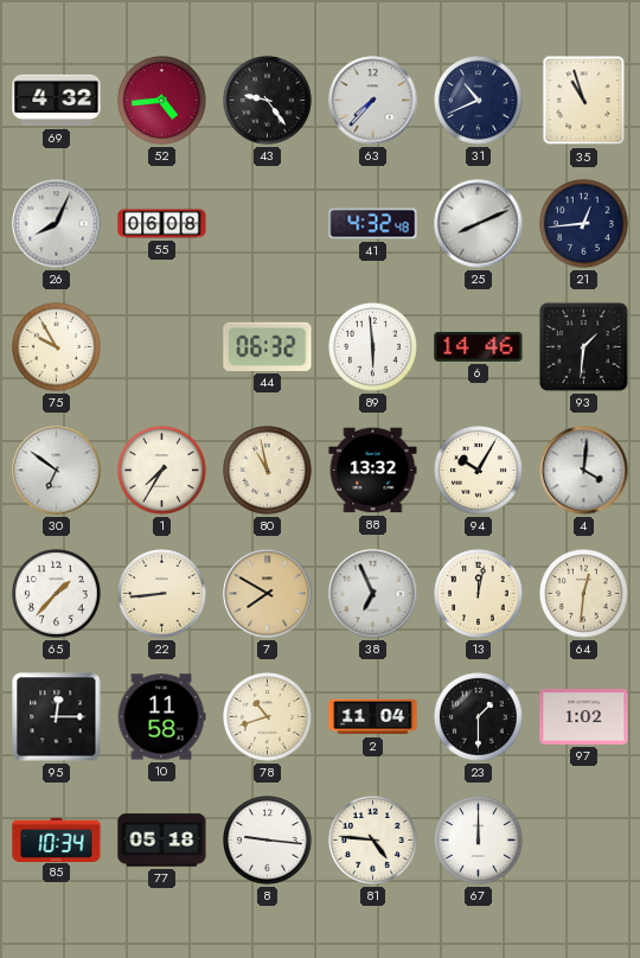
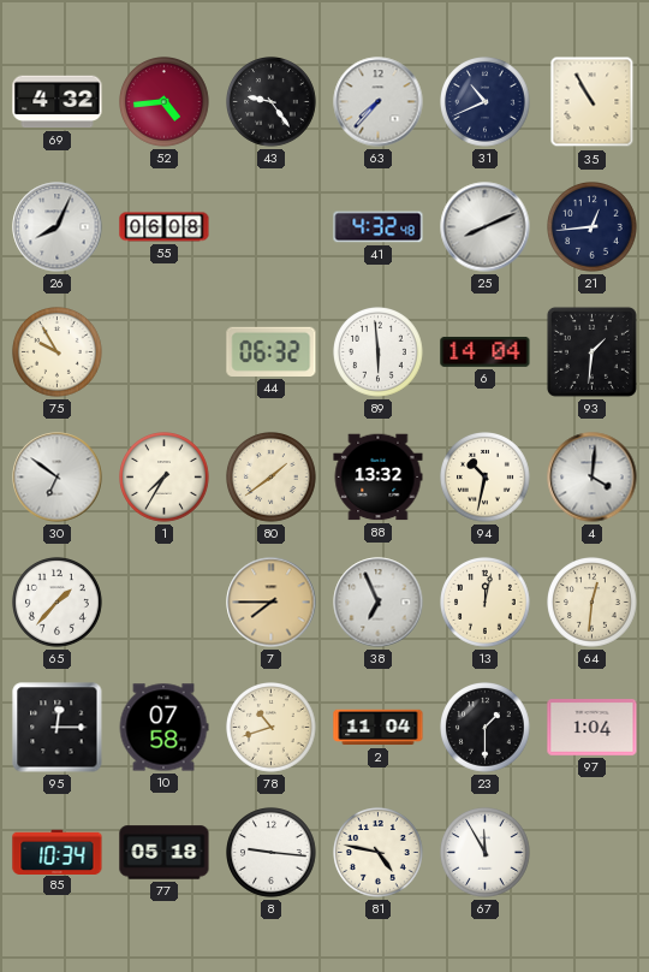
35: 10:57 -> 10:55 (593, 102)
6: 14:46 -> 14:04 (486, 351)
80: 10:58 -> 1:39 (272, 478)
94: 10:05 -> 10:32 (486, 478)
22: 8:44 -> none (162, 594)
7: 7:50 -> 7:45 (272, 603)
10: 11:58 -> 07:58 (163, 728)
97: 1:02 -> 1:04 (593, 728)
81: 4:46 -> 4:47 (379, 853)
67: 12:00 -> 11:55 (486, 853)
